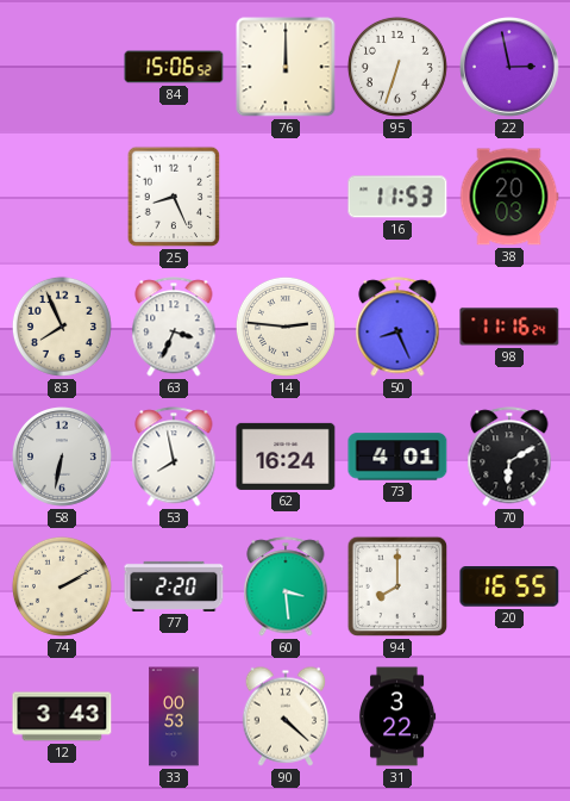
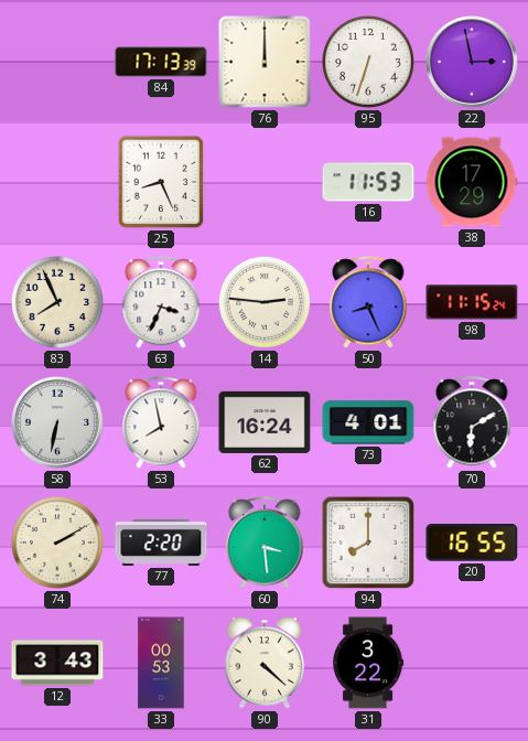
84: 15:06 -> 17:13 (161, 62)
38: 20:03 -> 17:29 (472, 182)
98: 11:16 -> 11:15 (472, 302)
